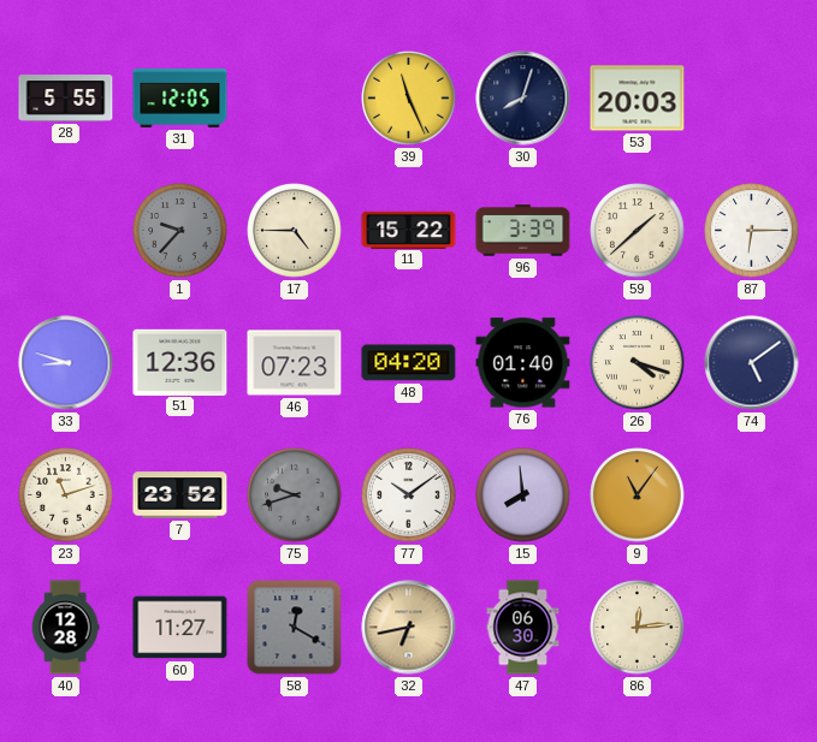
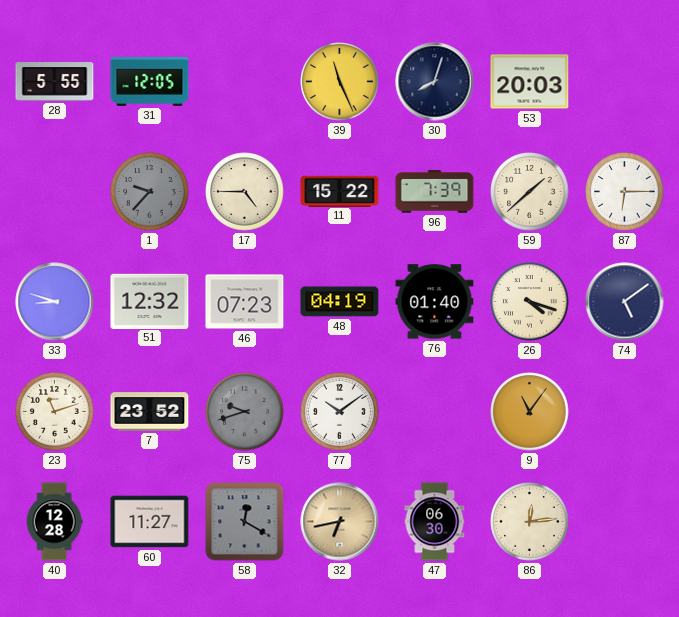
96: 3:39 -> 7:39 (435, 192)
51: 12:36 -> 12:32 (150, 301)
48: 04:20 -> 04:19 (340, 302)
15: 7:59 -> none (523, 495)
